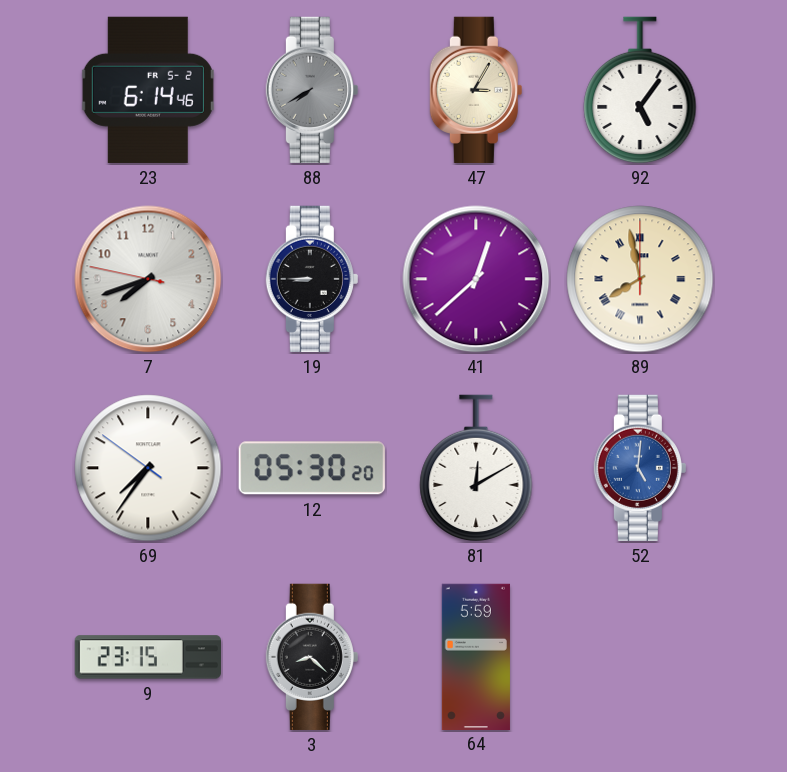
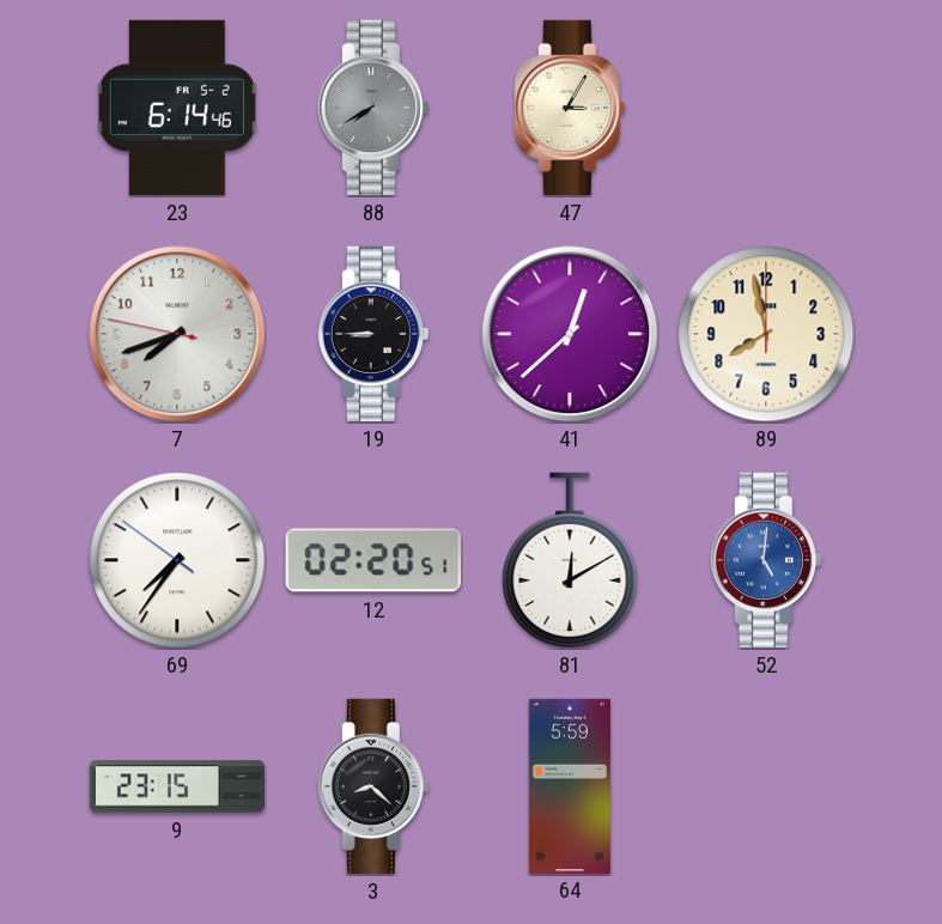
92: 5:06 -> none (640, 90)
89 numerals: Roman -> Arabic (766, 334)
12: 05:30 -> 02:20 (373, 560)
